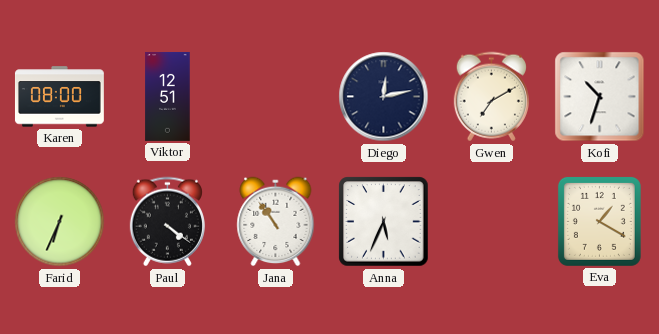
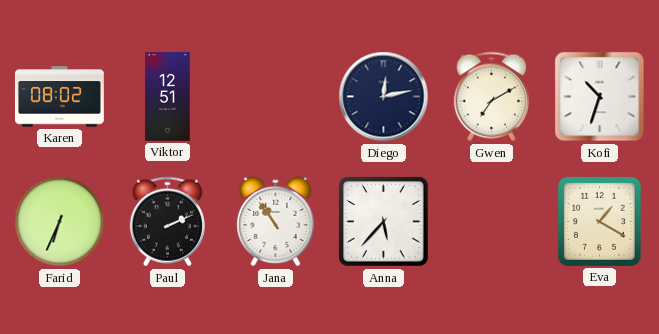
Karen: 08:00 -> 08:02 (59, 97)
Paul: 4:21 -> 2:11 (167, 222)
Anna: 5:34 -> 5:37 (384, 222)
